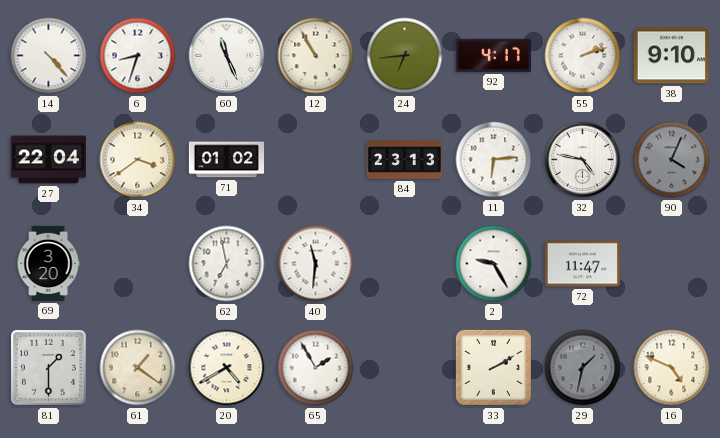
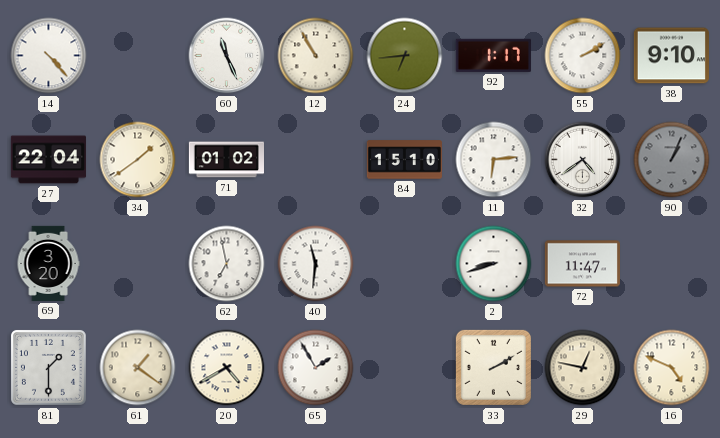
6: 8:33 -> none (138, 56)
92: 4:17 -> 1:17 (493, 55)
55: 2:12 -> 2:10 (583, 56)
34: 3:39 -> 1:39 (138, 160)
84: 23:13 -> 15:10 (404, 160)
32: 4:47 -> 4:39 (583, 160)
90: 4:04 -> 1:04 (672, 160)
2: 9:25 -> 8:42 (494, 264)
29: 1:32 -> 12:47 (583, 368)
29 dial: grey -> cream (583, 368)
